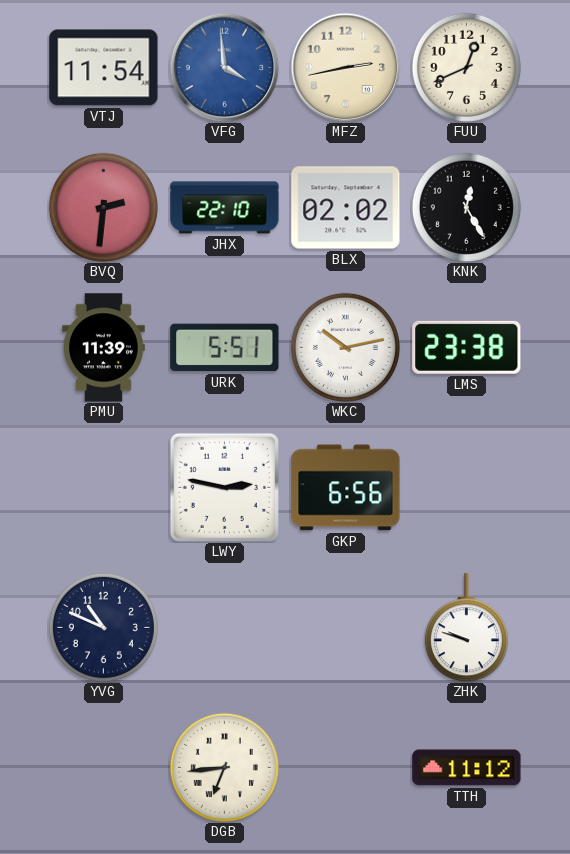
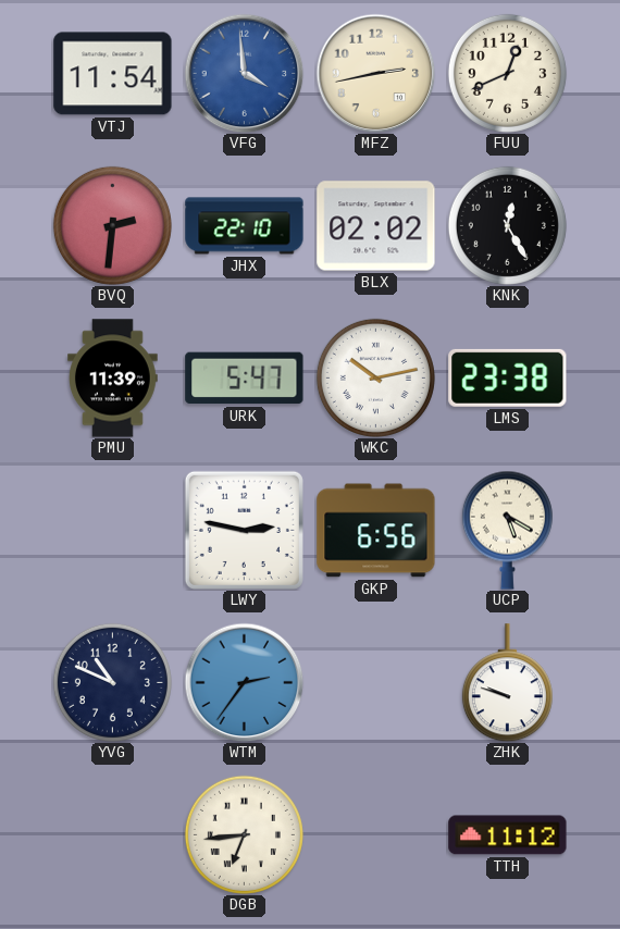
URK: 5:51 -> 5:47 (245, 379)
UCP: none -> 5:20 (507, 530)
WTM: none -> 2:36 (244, 682)
